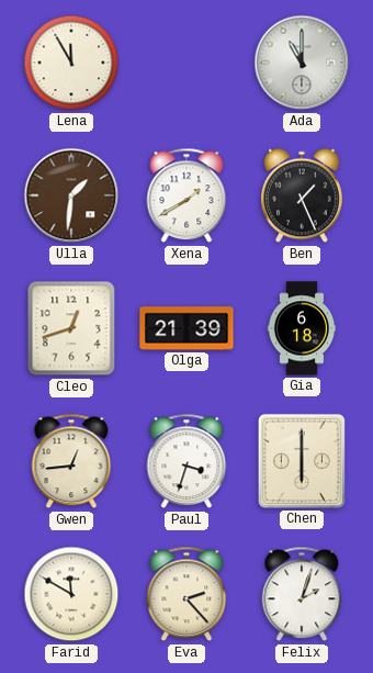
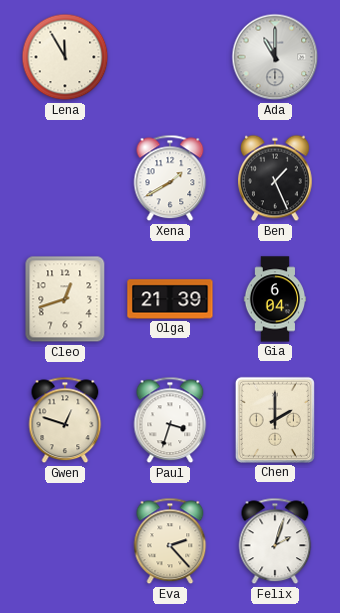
Ulla: 1:31 -> none (71, 195)
Gia: 6:18 -> 6:04 (274, 299)
Gwen: 12:44 -> 12:48 (65, 420)
Chen: 6:00 -> 2:00 (275, 420)
Farid: 11:50 -> none (71, 594)
